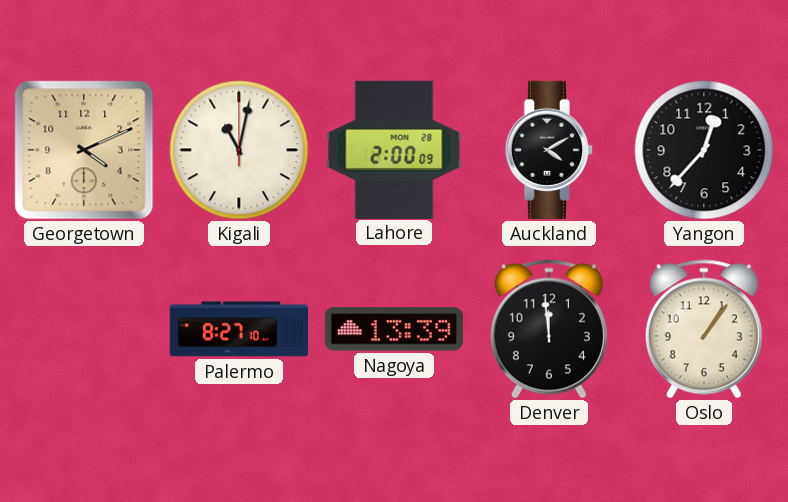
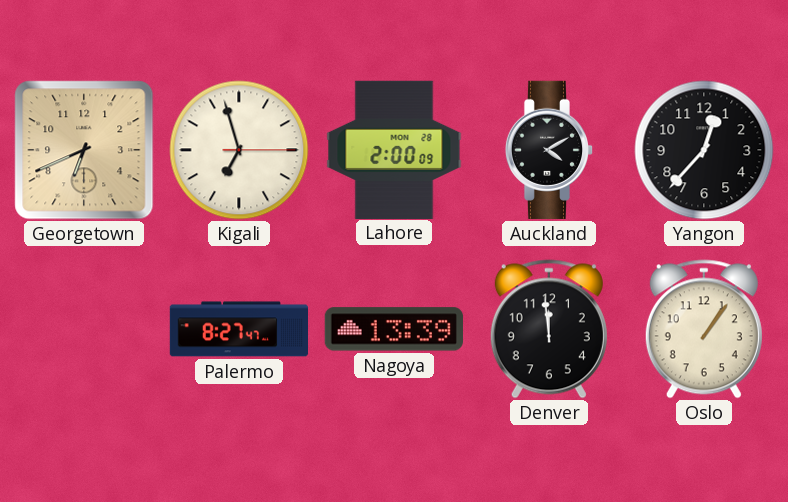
Georgetown: 4:11 -> 6:41 (84, 150)
Kigali: 11:02 -> 6:57 (239, 150)
Palermo: 8:27:10 -> 8:27:47 (238, 329)
